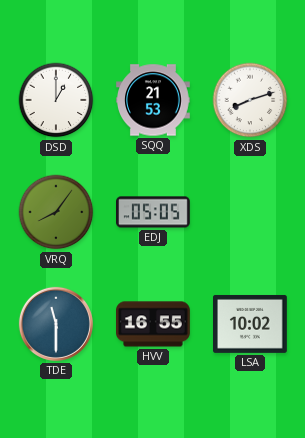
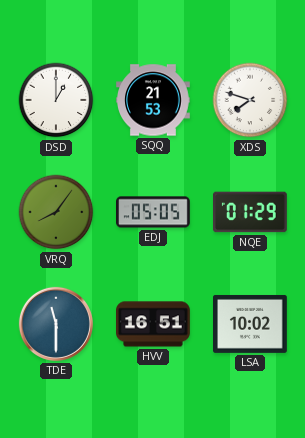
XDS: 8:12 -> 7:48 (250, 100)
NQE: none -> 01:29 (251, 212)
HVV: 16:55 -> 16:51 (154, 324)
